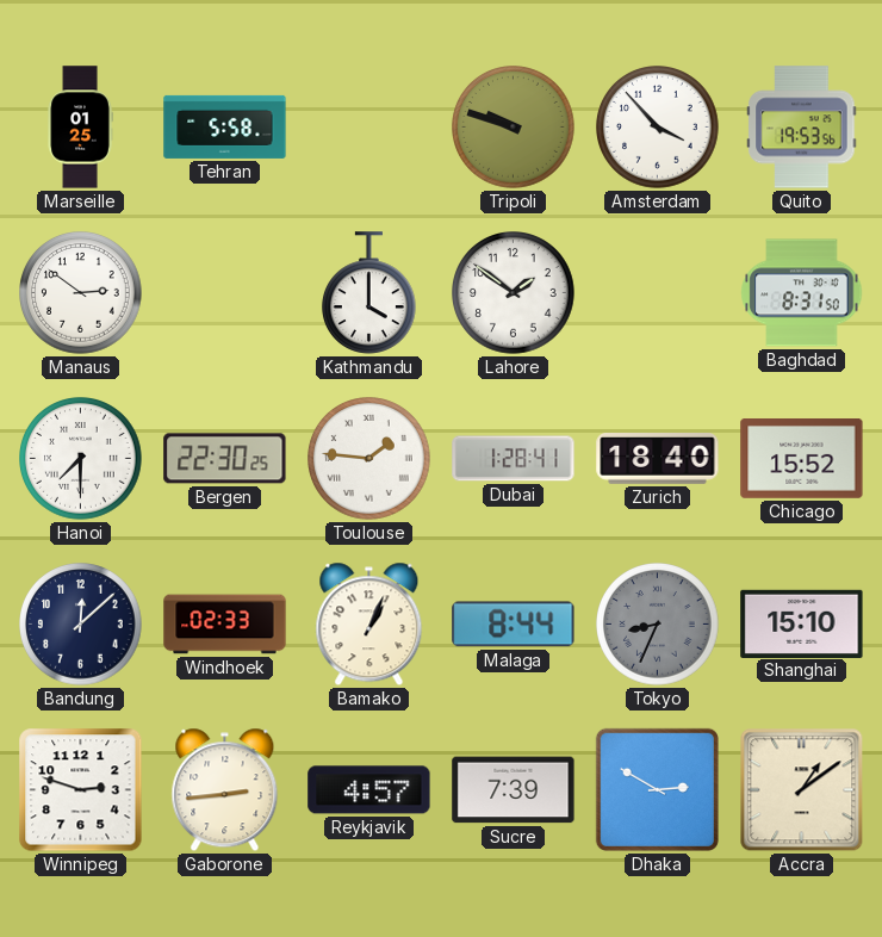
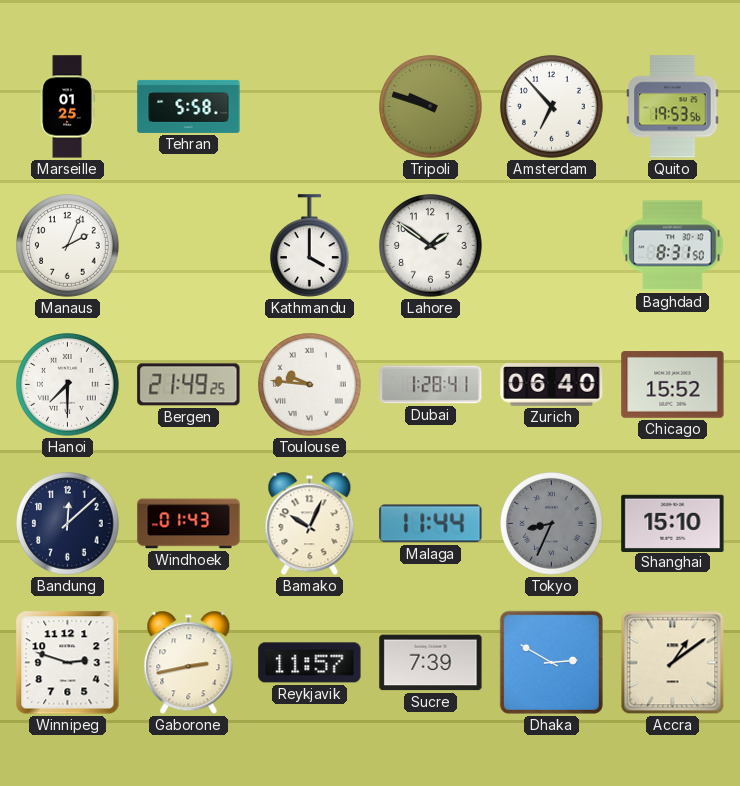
Amsterdam: 3:53 -> 6:53 (552, 107)
Manaus: 2:51 -> 2:04 (68, 246)
Bergen: 22:30 -> 21:49 (189, 385)
Toulouse: 1:46 -> 9:46 (310, 385)
Zurich: 18:40 -> 06:40 (552, 385)
Windhoek: 02:33 -> 01:43 (189, 524)
Bamako: 1:04 -> 10:04 (310, 524)
Malaga: 8:44 -> 11:44 (431, 524)
Gaborone: 2:44 -> 2:43 (189, 663)
Reykjavik: 4:57 -> 11:57 (310, 663)
